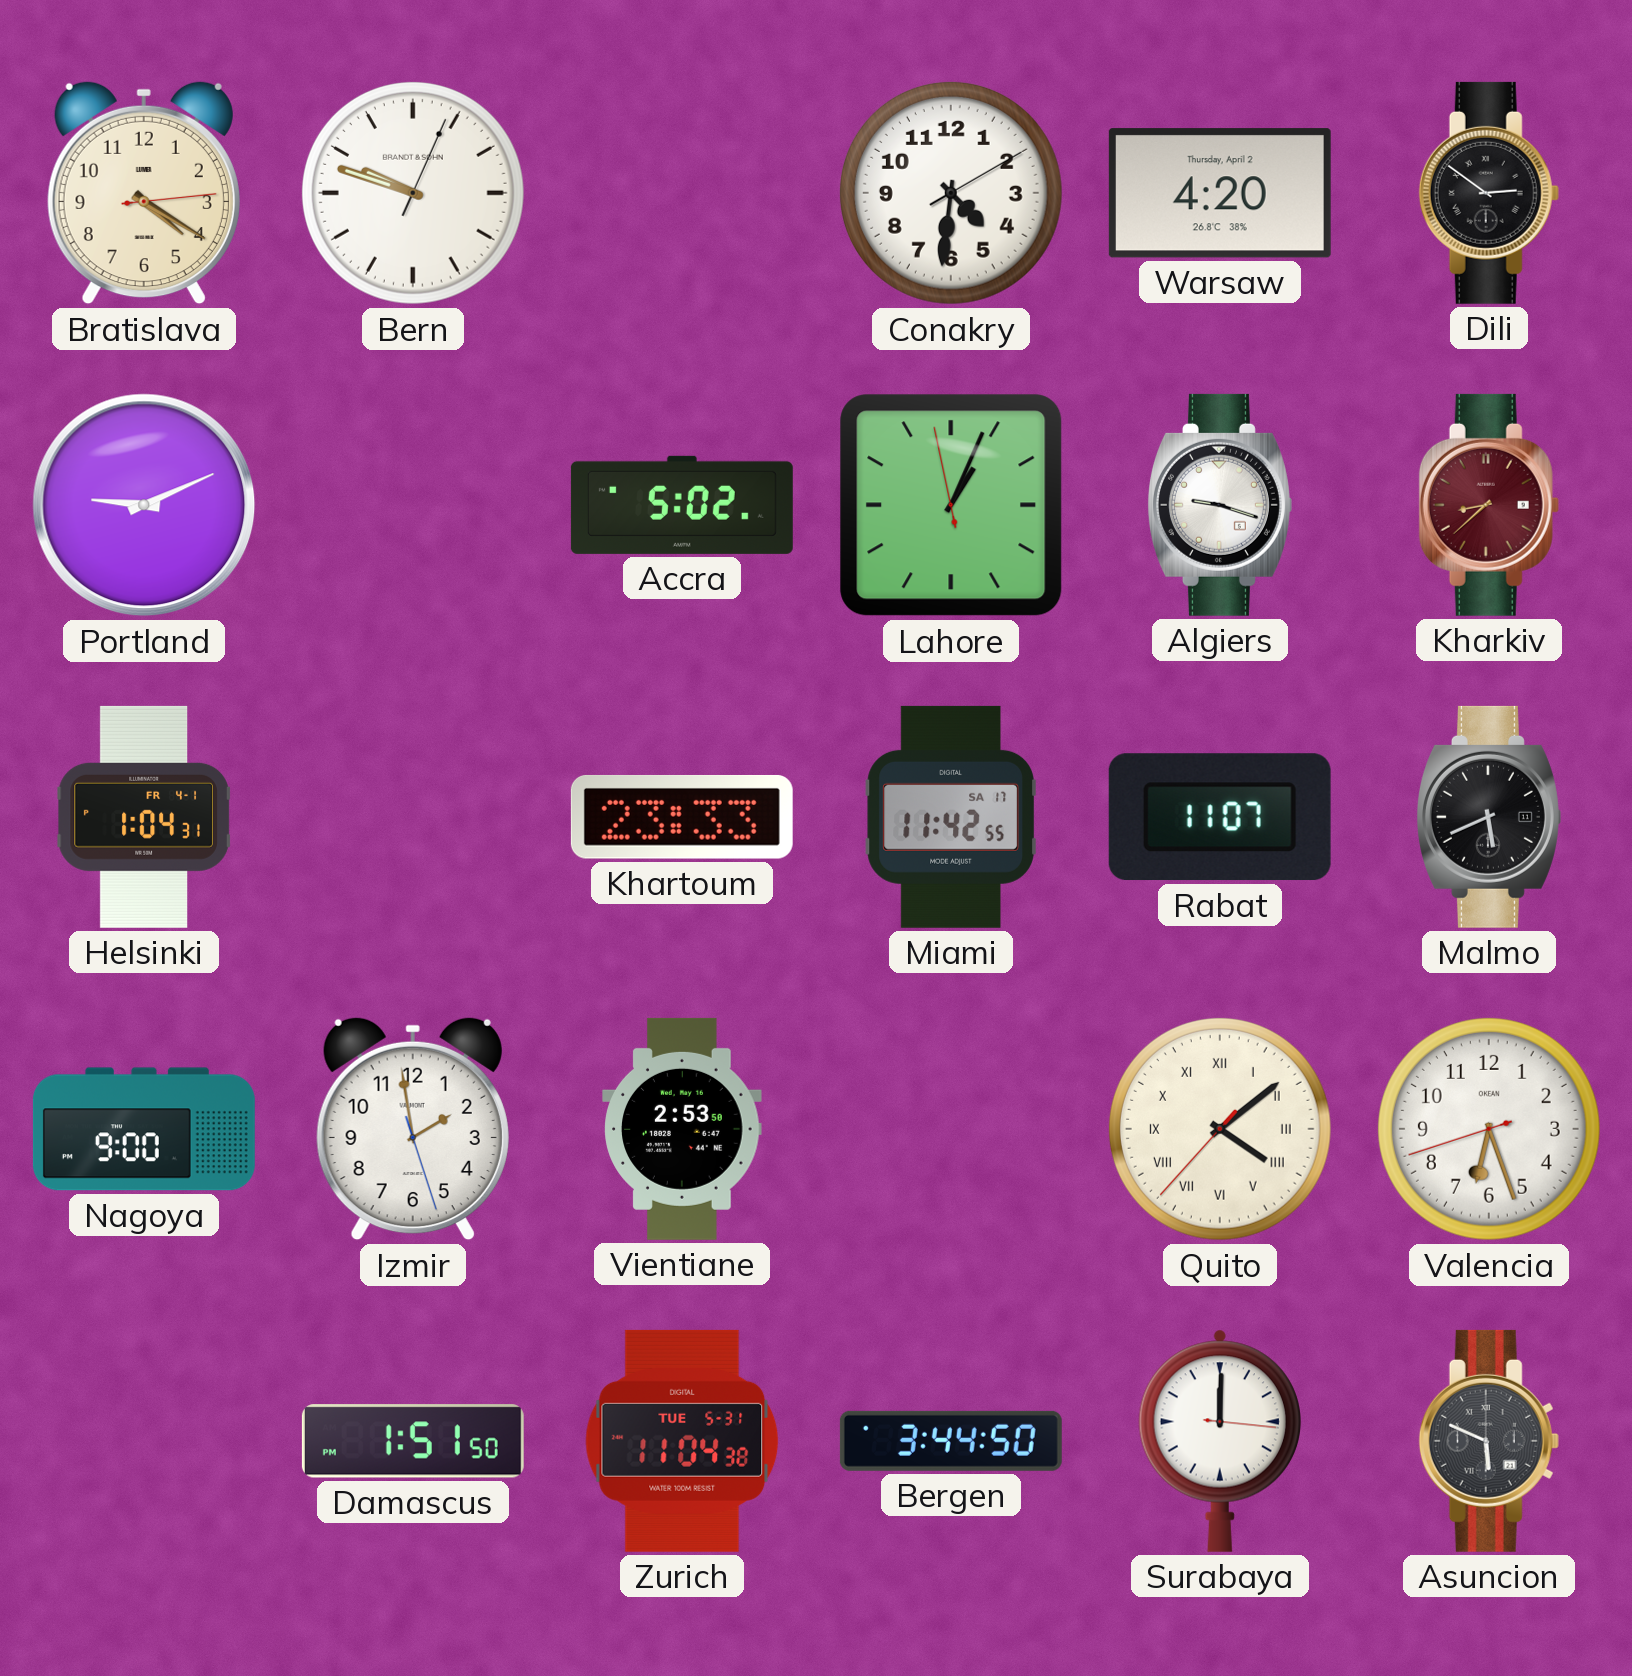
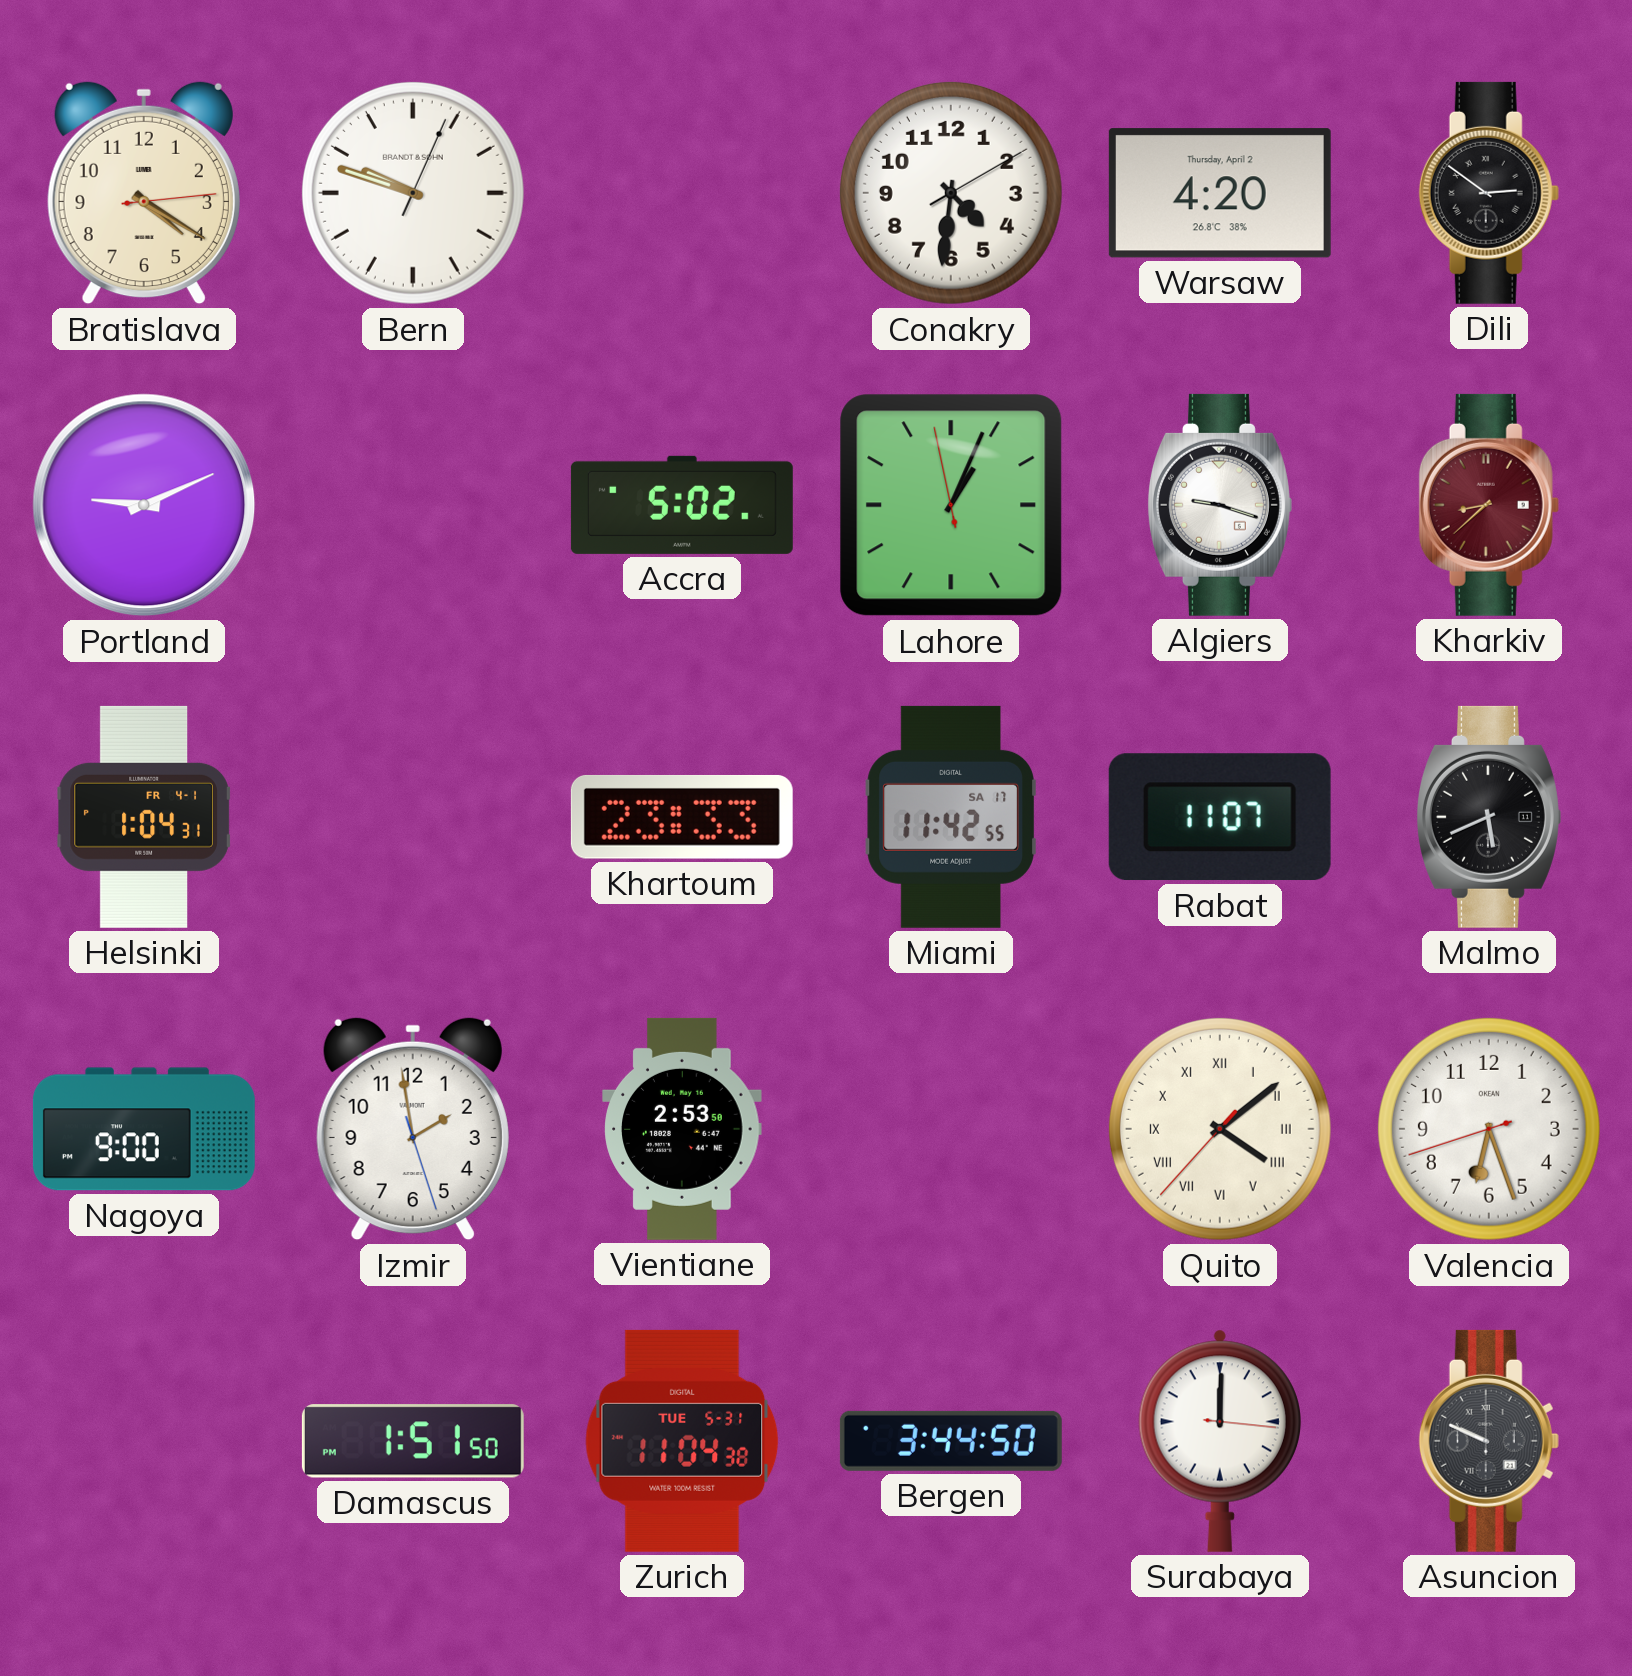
Asuncion: 5:49 -> 9:49 (1489, 1441)
